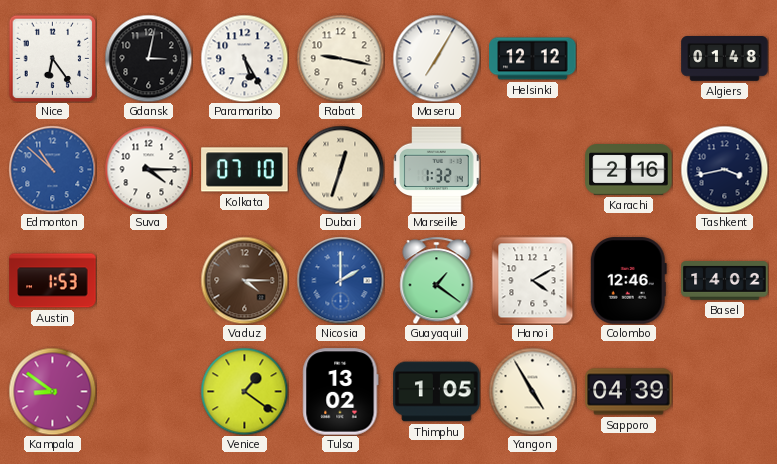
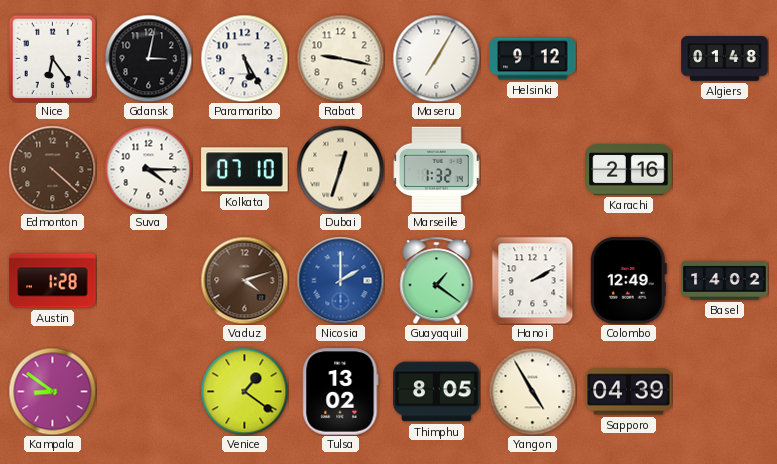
Helsinki: 12:12 -> 9:12 (533, 59)
Edmonton: 10:52 -> 4:22 (52, 169)
Edmonton dial: blue -> brown (52, 169)
Tashkent: 3:43 -> none (724, 169)
Austin: 1:53 -> 1:28 (53, 281)
Vaduz: 4:15 -> 4:12 (244, 280)
Hanoi: 4:10 -> 2:10 (533, 280)
Colombo: 12:46 -> 12:49 (628, 281)
Thimphu: 1:05 -> 8:05 (437, 392)
